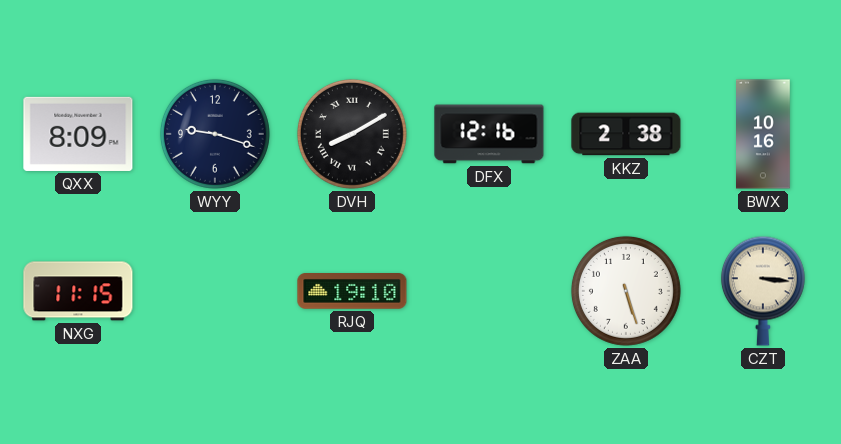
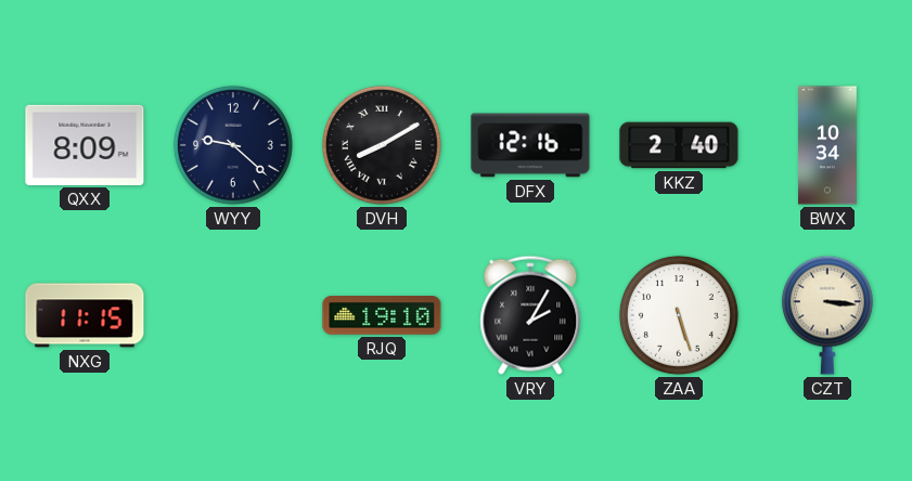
WYY: 9:18 -> 9:22 (233, 145)
KKZ: 2:38 -> 2:40 (679, 145)
BWX: 10:16 -> 10:34 (828, 145)
VRY: none -> 2:05 (530, 315)
